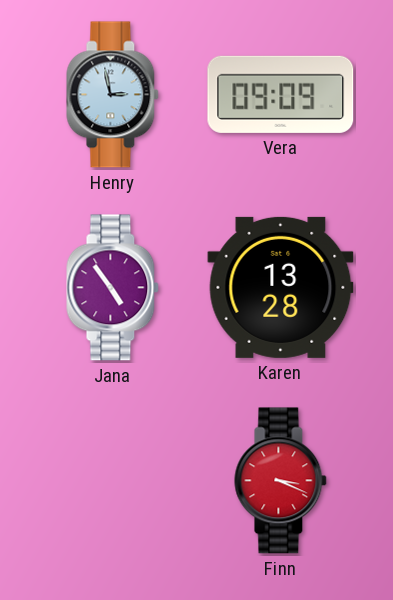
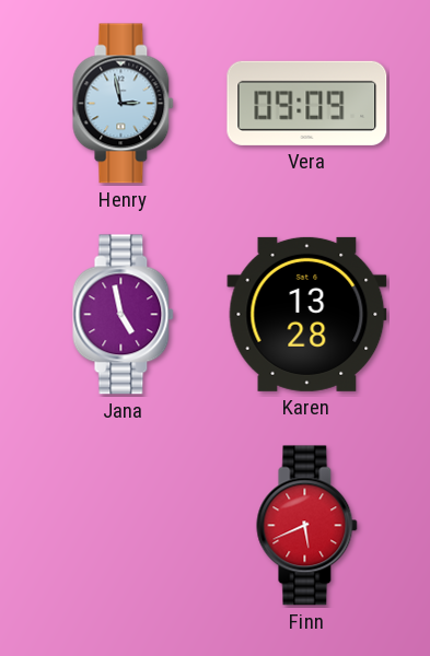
Jana: 4:54 -> 4:58 (124, 315)
Finn: 3:19 -> 5:41 (307, 526)
